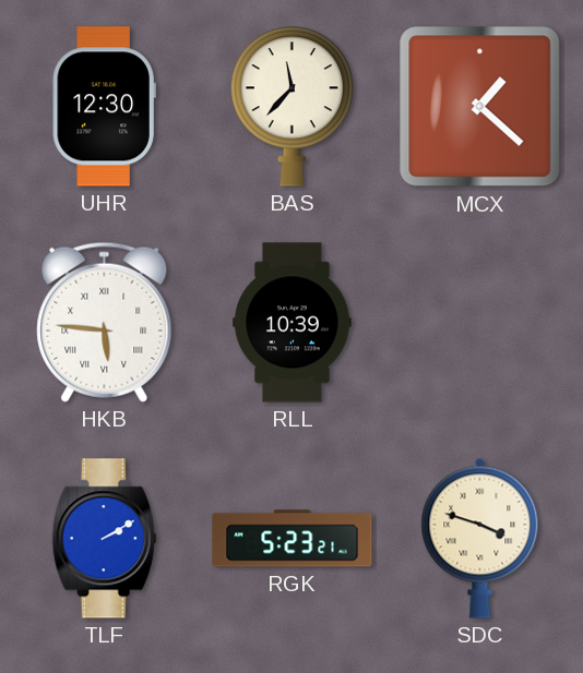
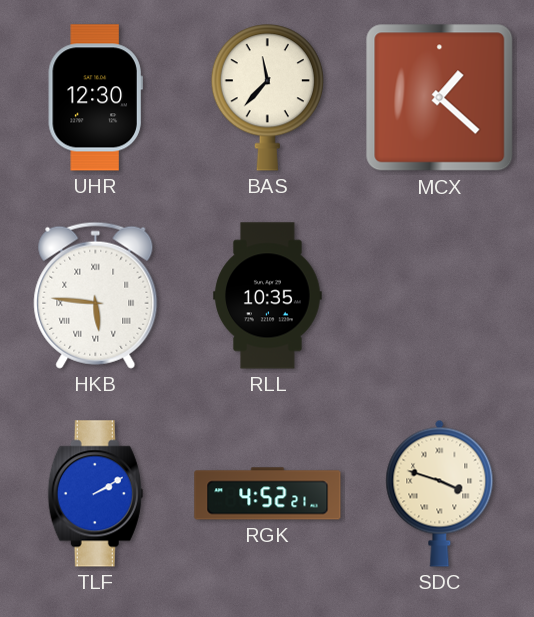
RLL: 10:39 -> 10:35 (268, 296)
RGK: 5:23 -> 4:52 (268, 494)
